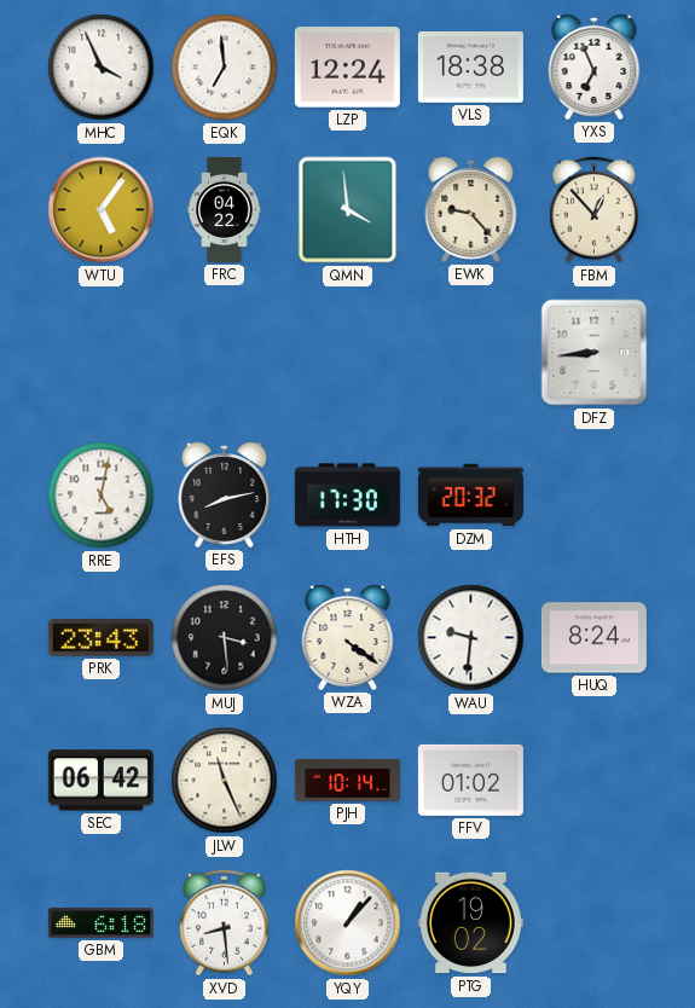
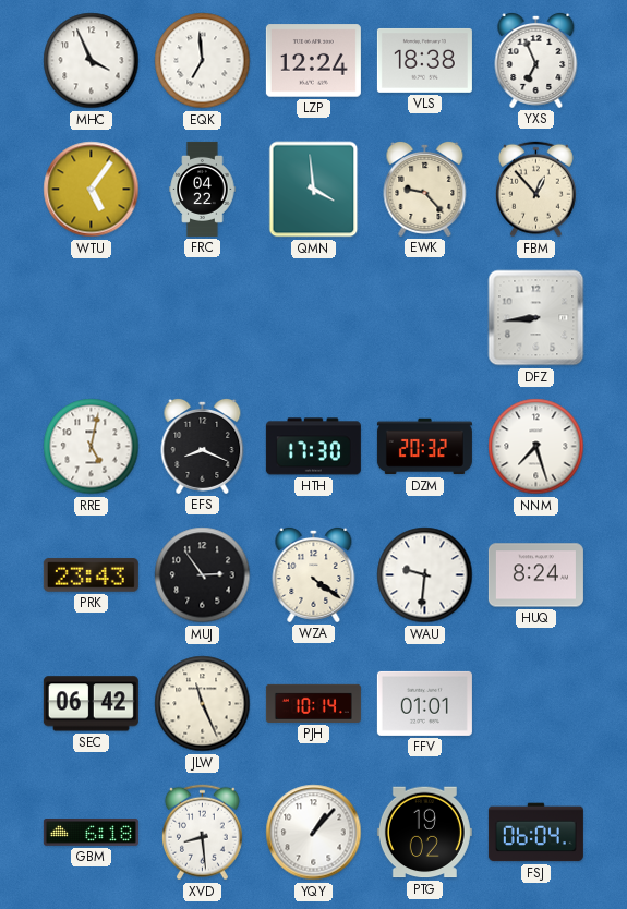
EFS: 8:13 -> 8:19 (203, 446)
NNM: none -> 7:27 (536, 447)
MUJ: 3:29 -> 2:54 (203, 575)
FFV: 01:02 -> 01:01 (424, 703)
FSJ: none -> 06:04 (535, 833)
